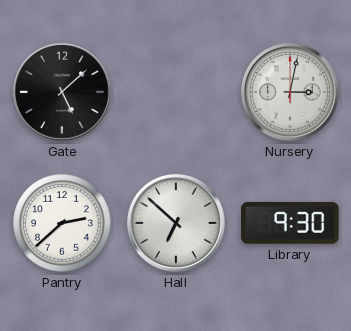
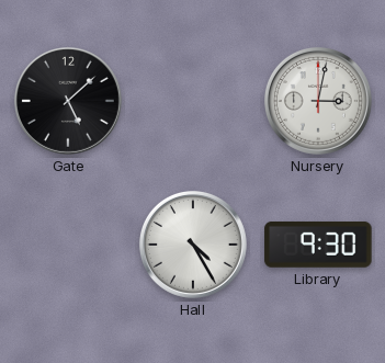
Pantry: 2:38 -> none (62, 223)
Hall: 6:52 -> 4:25 (193, 245)
